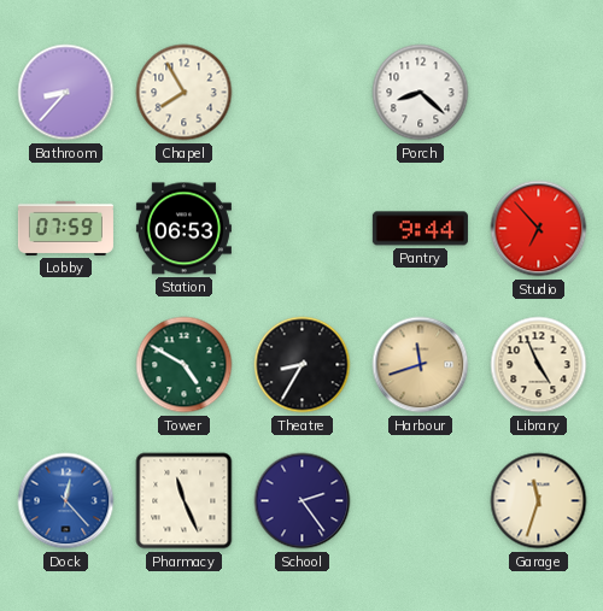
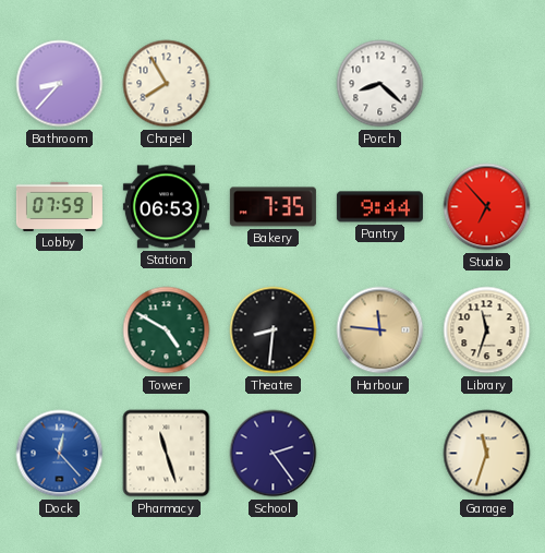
Bakery: none -> 7:35 (272, 207)
Theatre: 8:35 -> 8:31 (274, 330)
Harbour: 11:42 -> 11:46 (380, 330)
Library: 4:56 -> 11:33 (487, 330)
Pharmacy: 11:26 -> 11:27 (167, 454)
